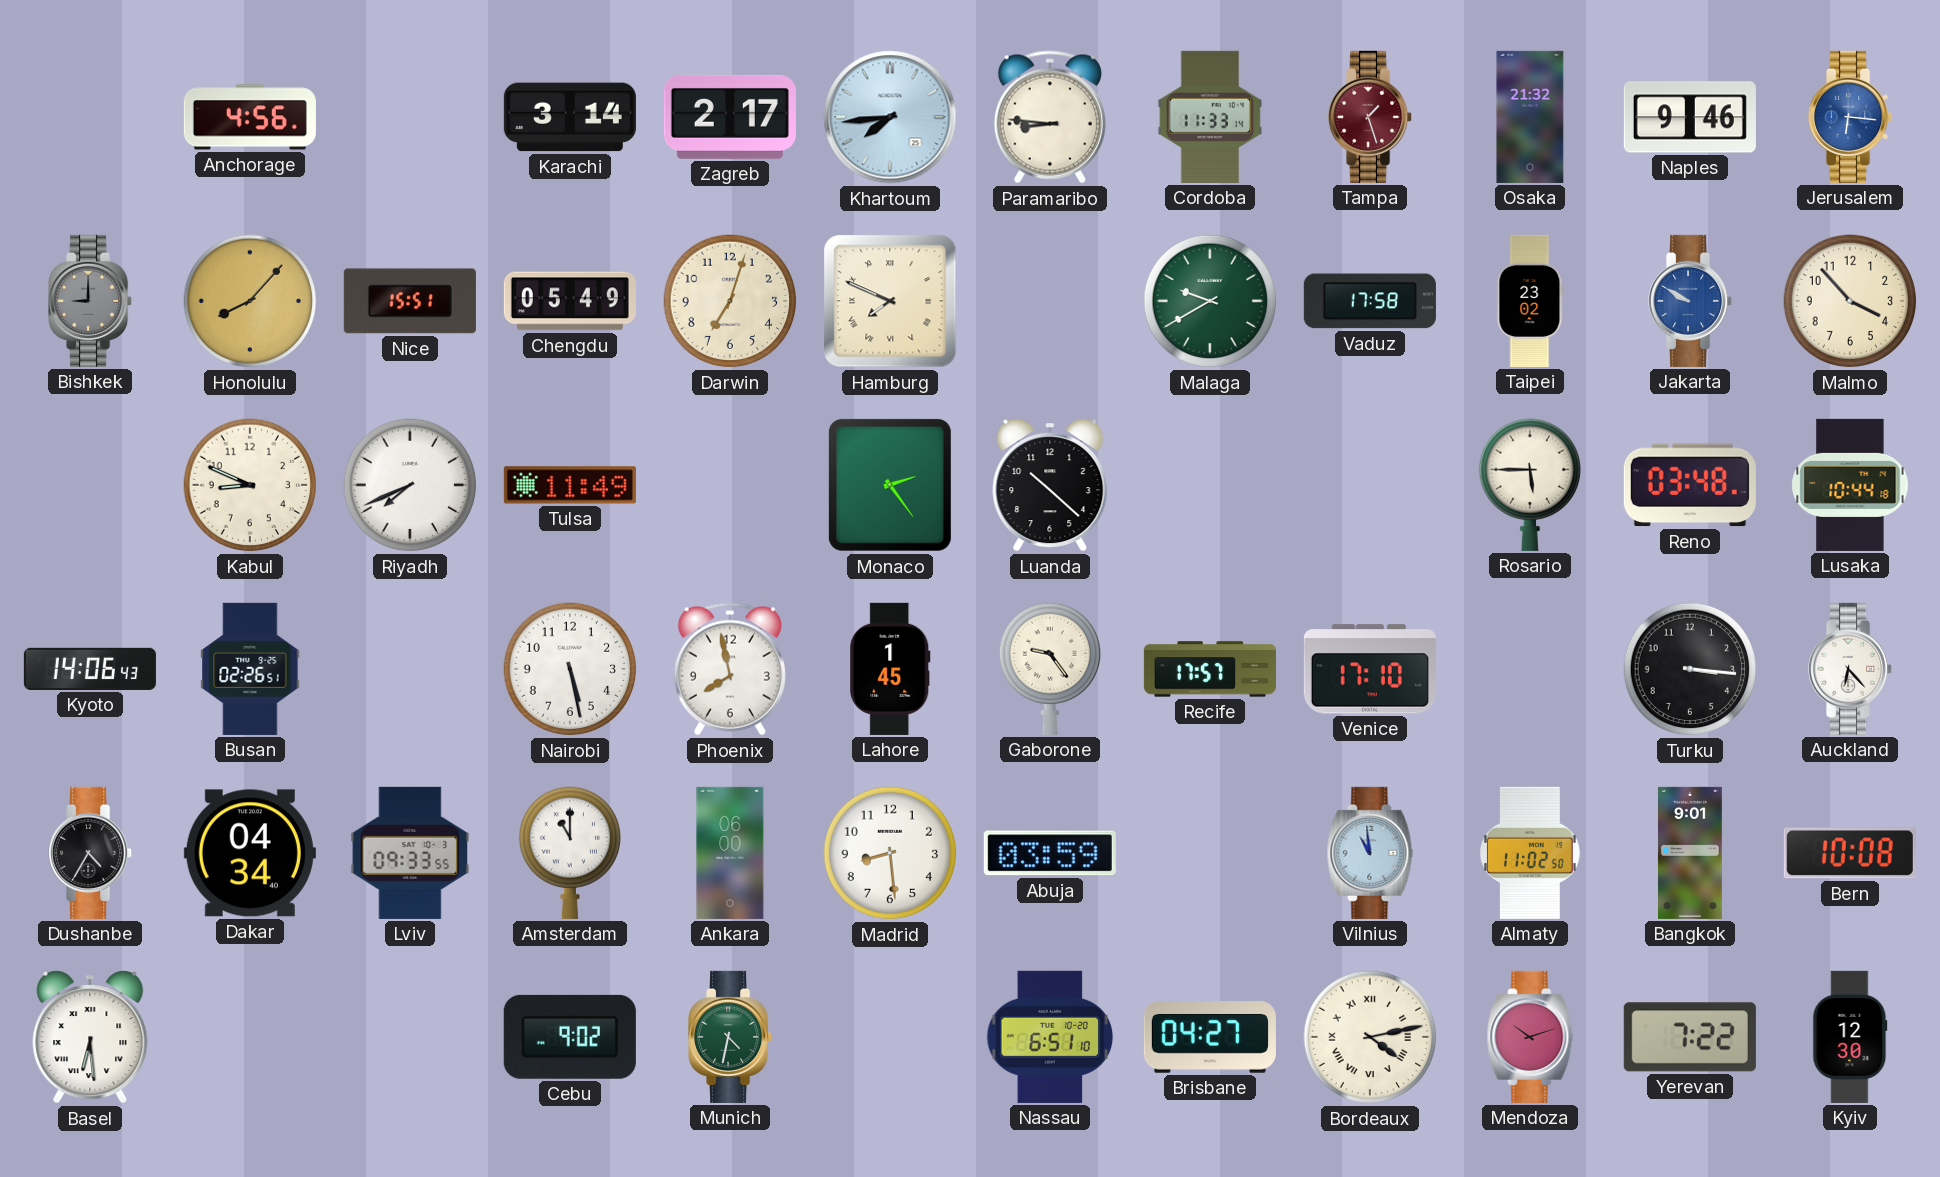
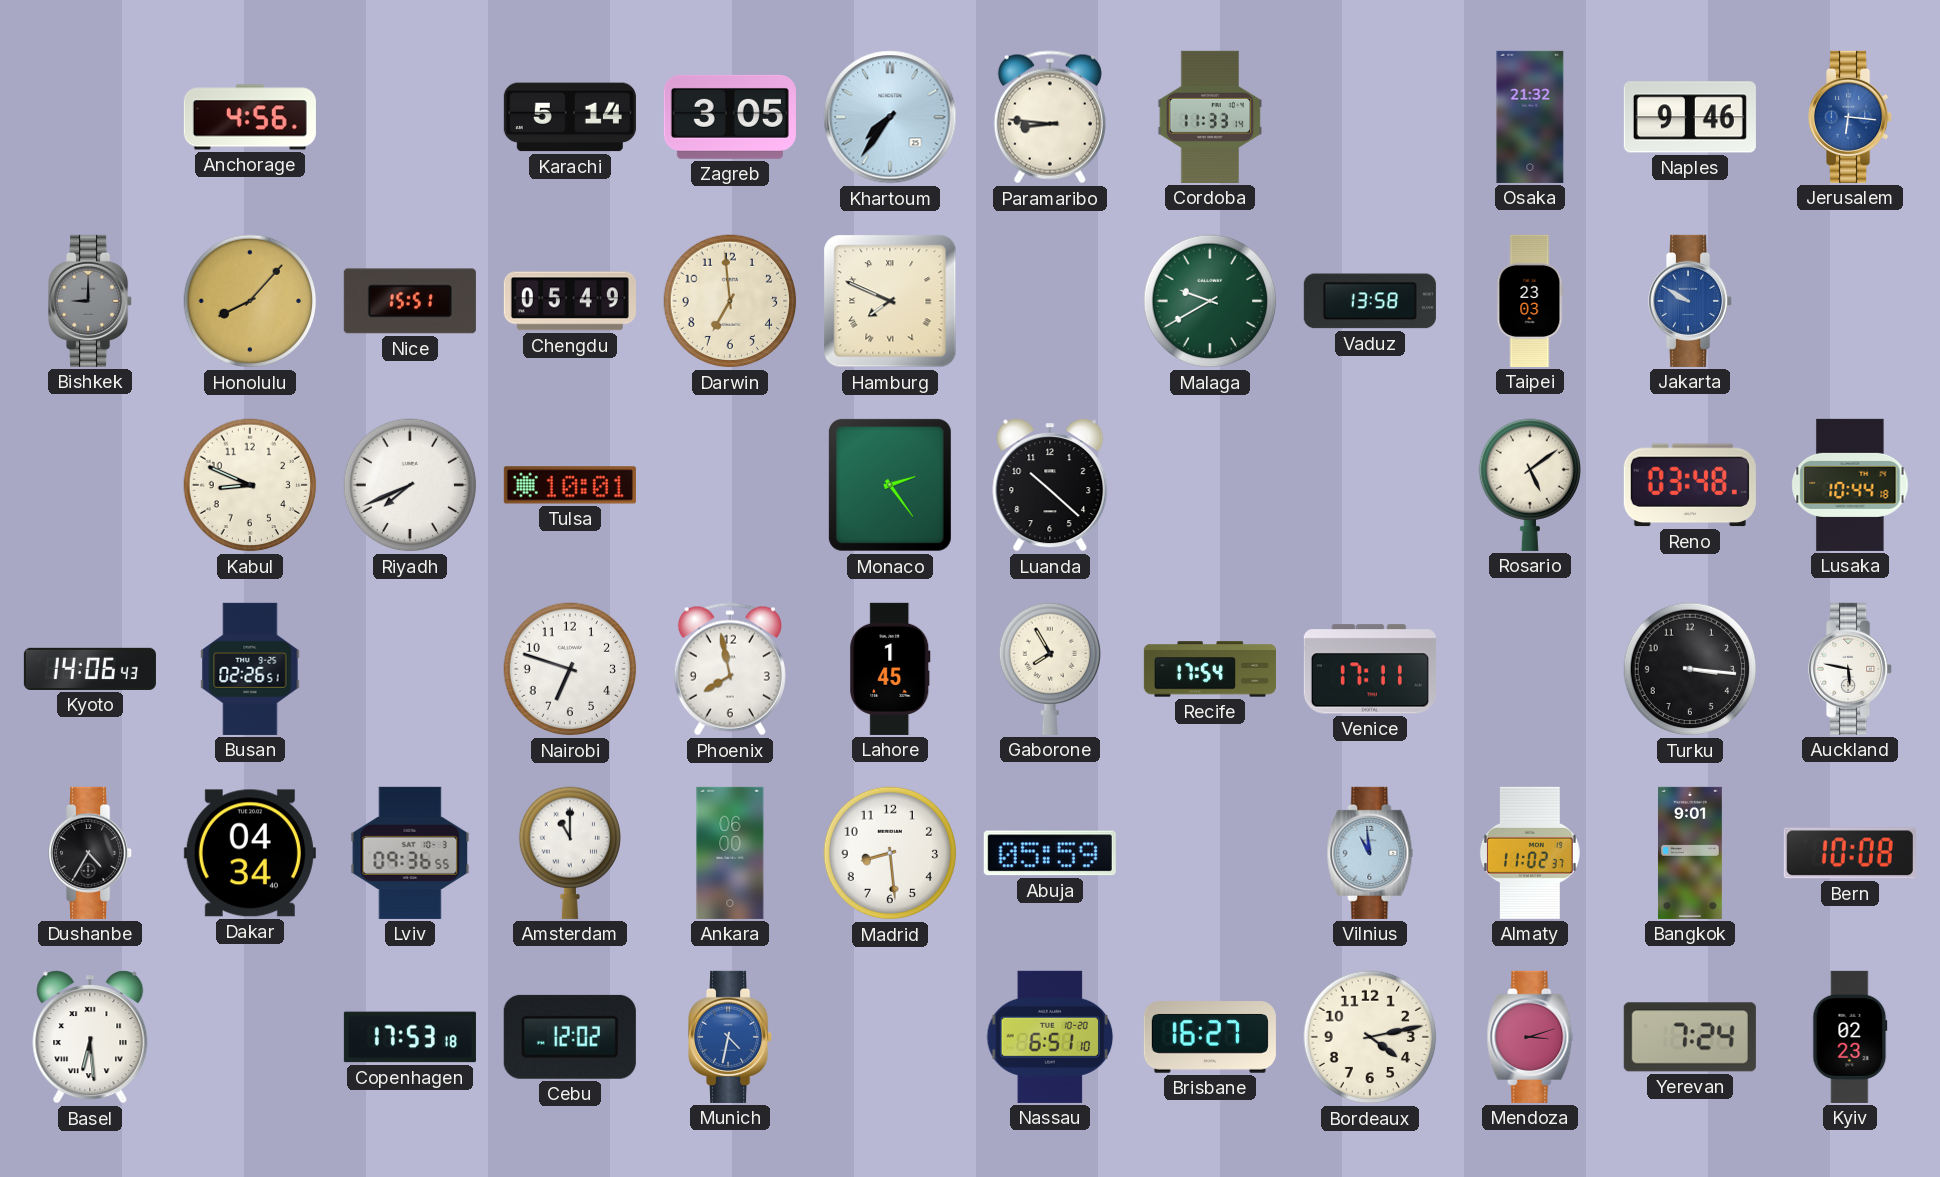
Karachi: 3:14 -> 5:14 (570, 117)
Zagreb: 2:17 -> 3:05 (730, 117)
Khartoum: 7:44 -> 7:36 (890, 117)
Tampa: 1:27 -> none (1371, 117)
Darwin: 7:03 -> 6:59 (730, 301)
Vaduz: 17:58 -> 13:58 (1370, 301)
Taipei: 23:02 -> 23:03 (1530, 301)
Malmo: 3:53 -> none (1850, 301)
Tulsa: 11:49 -> 10:01 (570, 485)
Rosario: 5:45 -> 5:09 (1529, 485)
Nairobi: 5:28 -> 6:48 (570, 669)
Gaborone: 9:24 -> 7:55 (1049, 669)
Recife: 17:57 -> 17:54 (1210, 669)
Venice: 17:10 -> 17:11 (1370, 669)
Auckland: 6:23 -> 5:47 (1851, 669)
Lviv: 09:33 -> 09:36 (410, 853)
Abuja: 03:59 -> 05:59 (1050, 853)
Almaty: 11:02:50 -> 11:02:37 (1530, 853)
Copenhagen: none -> 17:53 (410, 1037)
Cebu: 9:02 -> 12:02 (570, 1037)
Munich dial: green -> blue (731, 1037)
Brisbane: 04:27 -> 16:27 (1210, 1038)
Bordeaux numerals: Roman -> Arabic (1370, 1037)
Mendoza: 10:12 -> 3:12 (1530, 1037)
Yerevan: 7:22 -> 7:24 (1690, 1037)
Kyiv: 12:30 -> 02:23 (1850, 1037)
